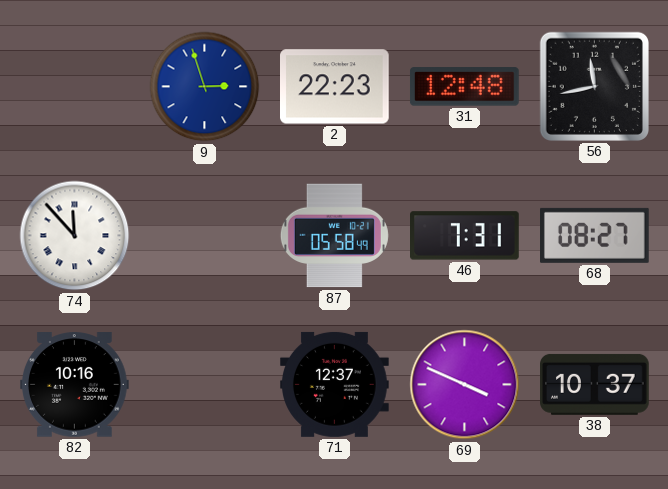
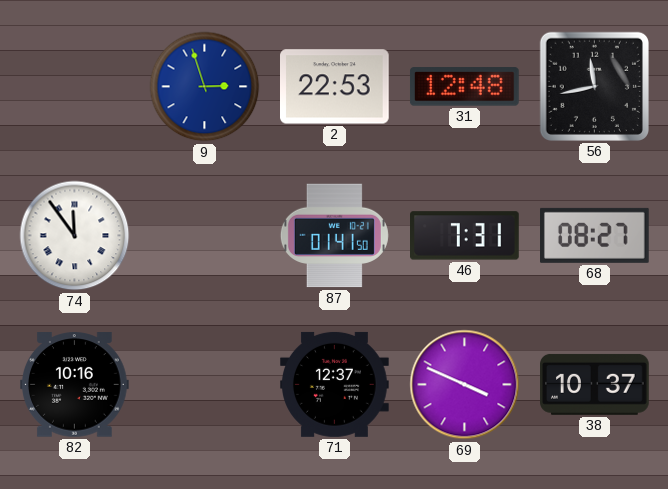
2: 22:23 -> 22:53 (335, 87)
74: 11:53 -> 11:54 (75, 236)
87: 05:58 -> 01:41 (334, 236)
